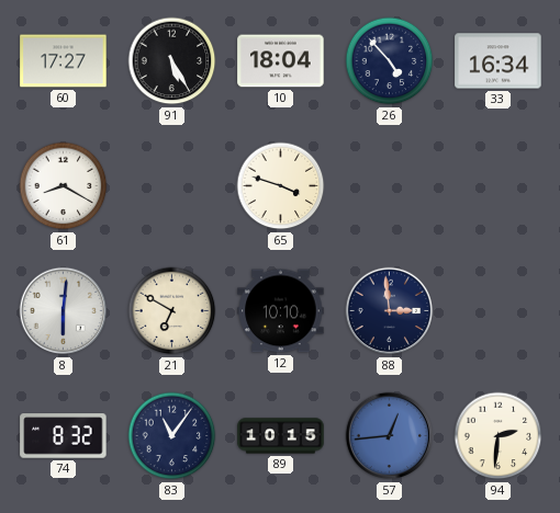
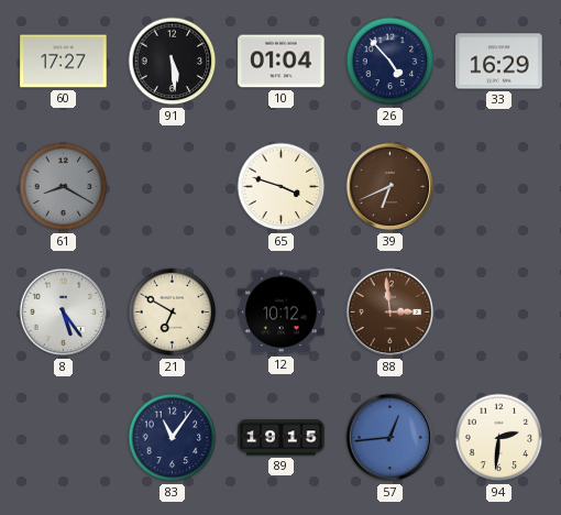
91: 5:25 -> 5:29 (173, 62)
10: 18:04 -> 01:04 (282, 62)
33: 16:34 -> 16:29 (499, 62)
61 dial: white -> grey (64, 187)
39: none -> 6:41 (391, 187)
8: 6:01 -> 5:24 (64, 313)
12: 10:10 -> 10:12 (282, 313)
88 dial: navy -> brown (391, 313)
74: 8:32 -> none (64, 436)
89: 10:15 -> 19:15 (282, 438)
